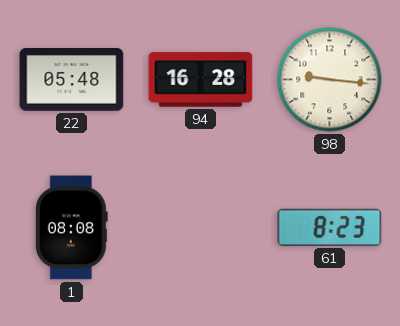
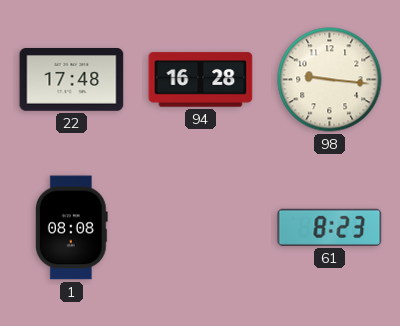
22: 05:48 -> 17:48 (72, 80)
